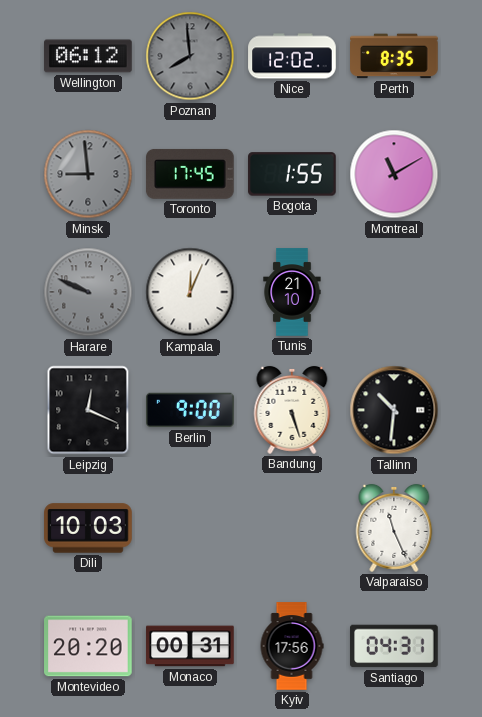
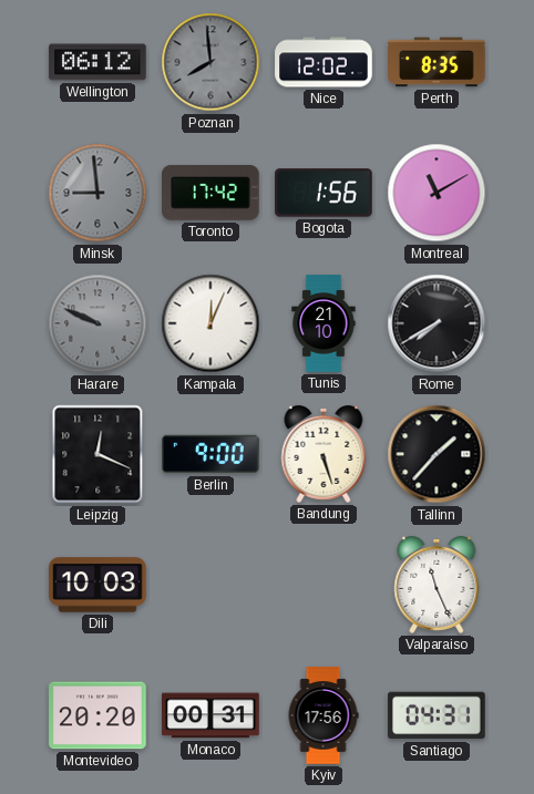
Toronto: 17:45 -> 17:42 (210, 193)
Bogota: 1:55 -> 1:56 (324, 193)
Rome: none -> 7:40 (437, 323)
Tallinn: 10:31 -> 1:37 (437, 454)
